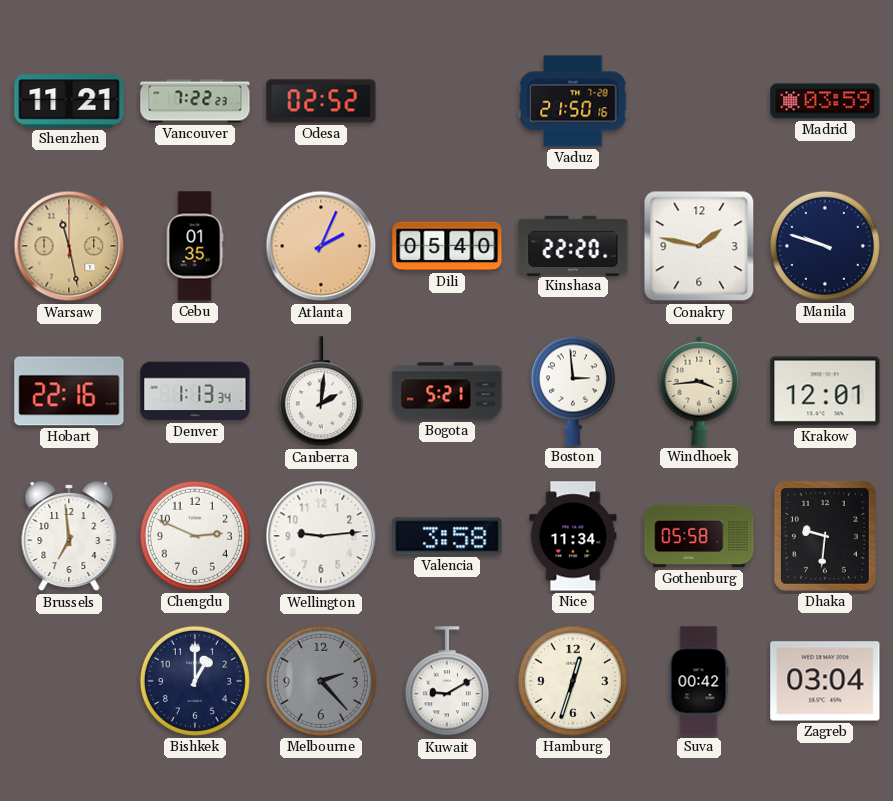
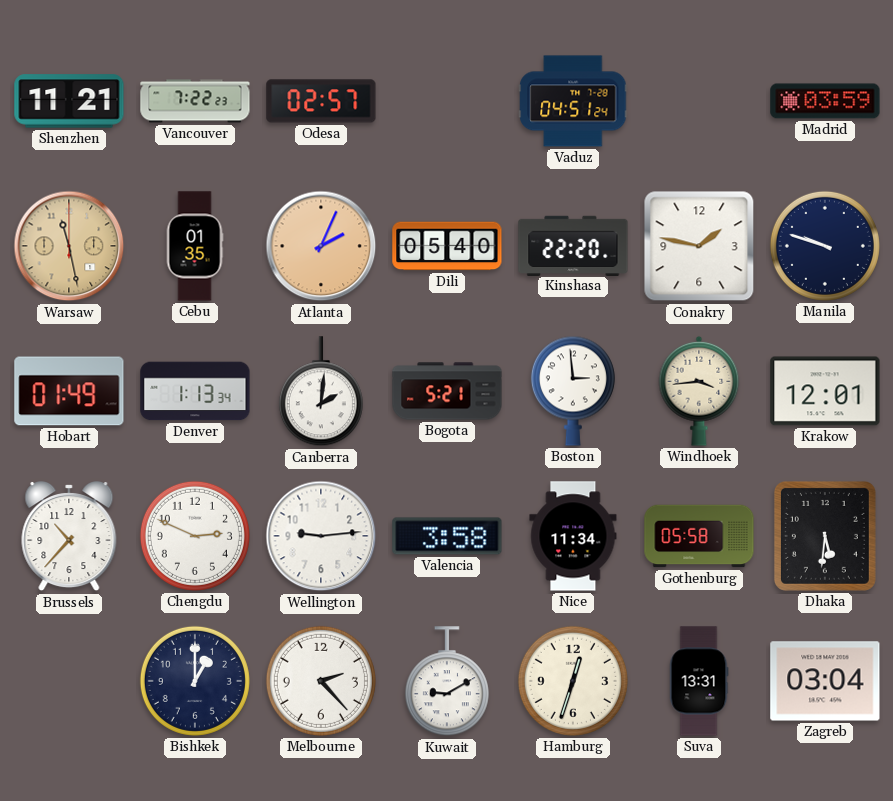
Odesa: 02:52 -> 02:57 (321, 101)
Vaduz: 21:50 -> 04:51 (573, 101)
Hobart: 22:16 -> 01:49 (69, 391)
Brussels: 6:59 -> 10:37 (69, 537)
Dhaka: 9:31 -> 5:31 (825, 536)
Melbourne dial: grey -> white (321, 681)
Suva: 00:42 -> 13:31 (699, 681)
